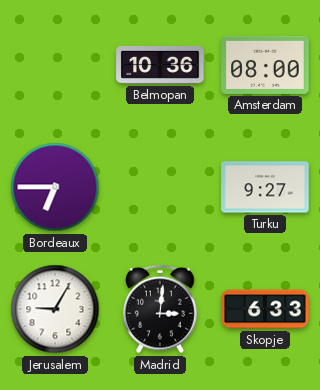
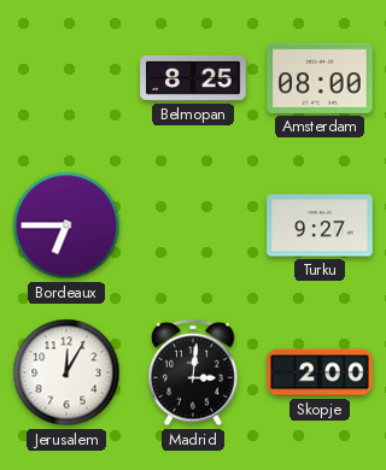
Belmopan: 10:36 -> 8:25 (193, 78)
Jerusalem: 9:05 -> 12:05 (66, 372)
Skopje: 6:33 -> 2:00 (320, 372)
